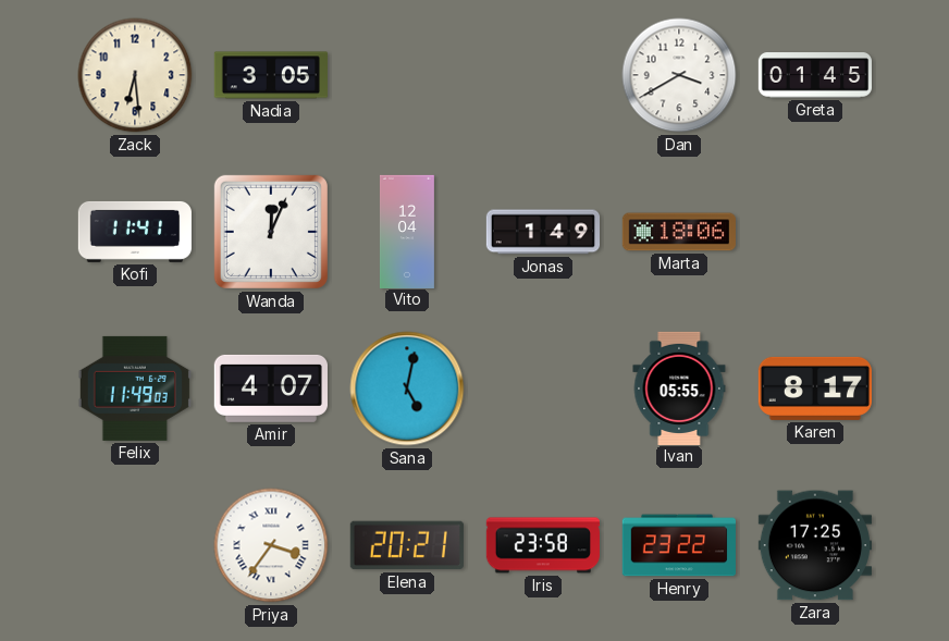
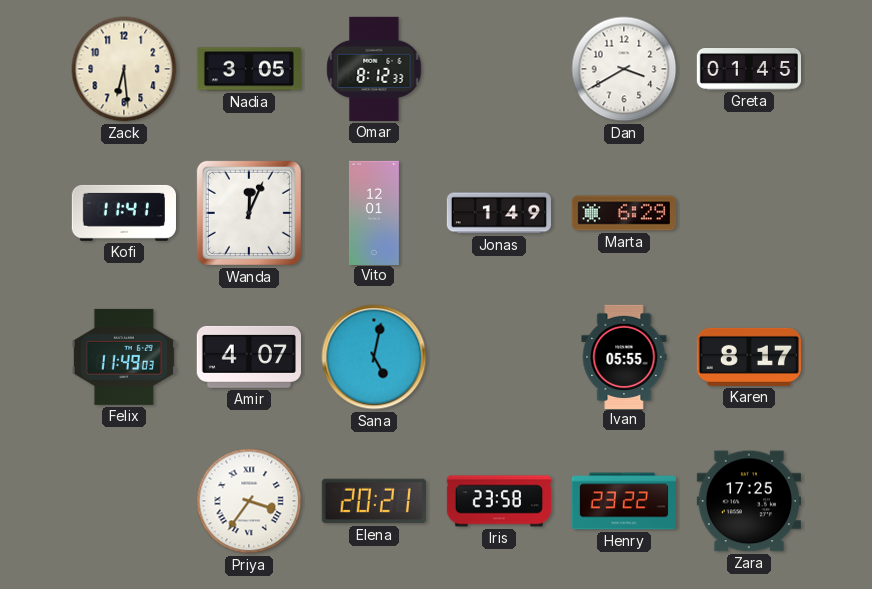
Omar: none -> 8:12 (374, 69)
Vito: 12:04 -> 12:01 (374, 212)
Marta: 18:06 -> 6:29 (624, 213)
